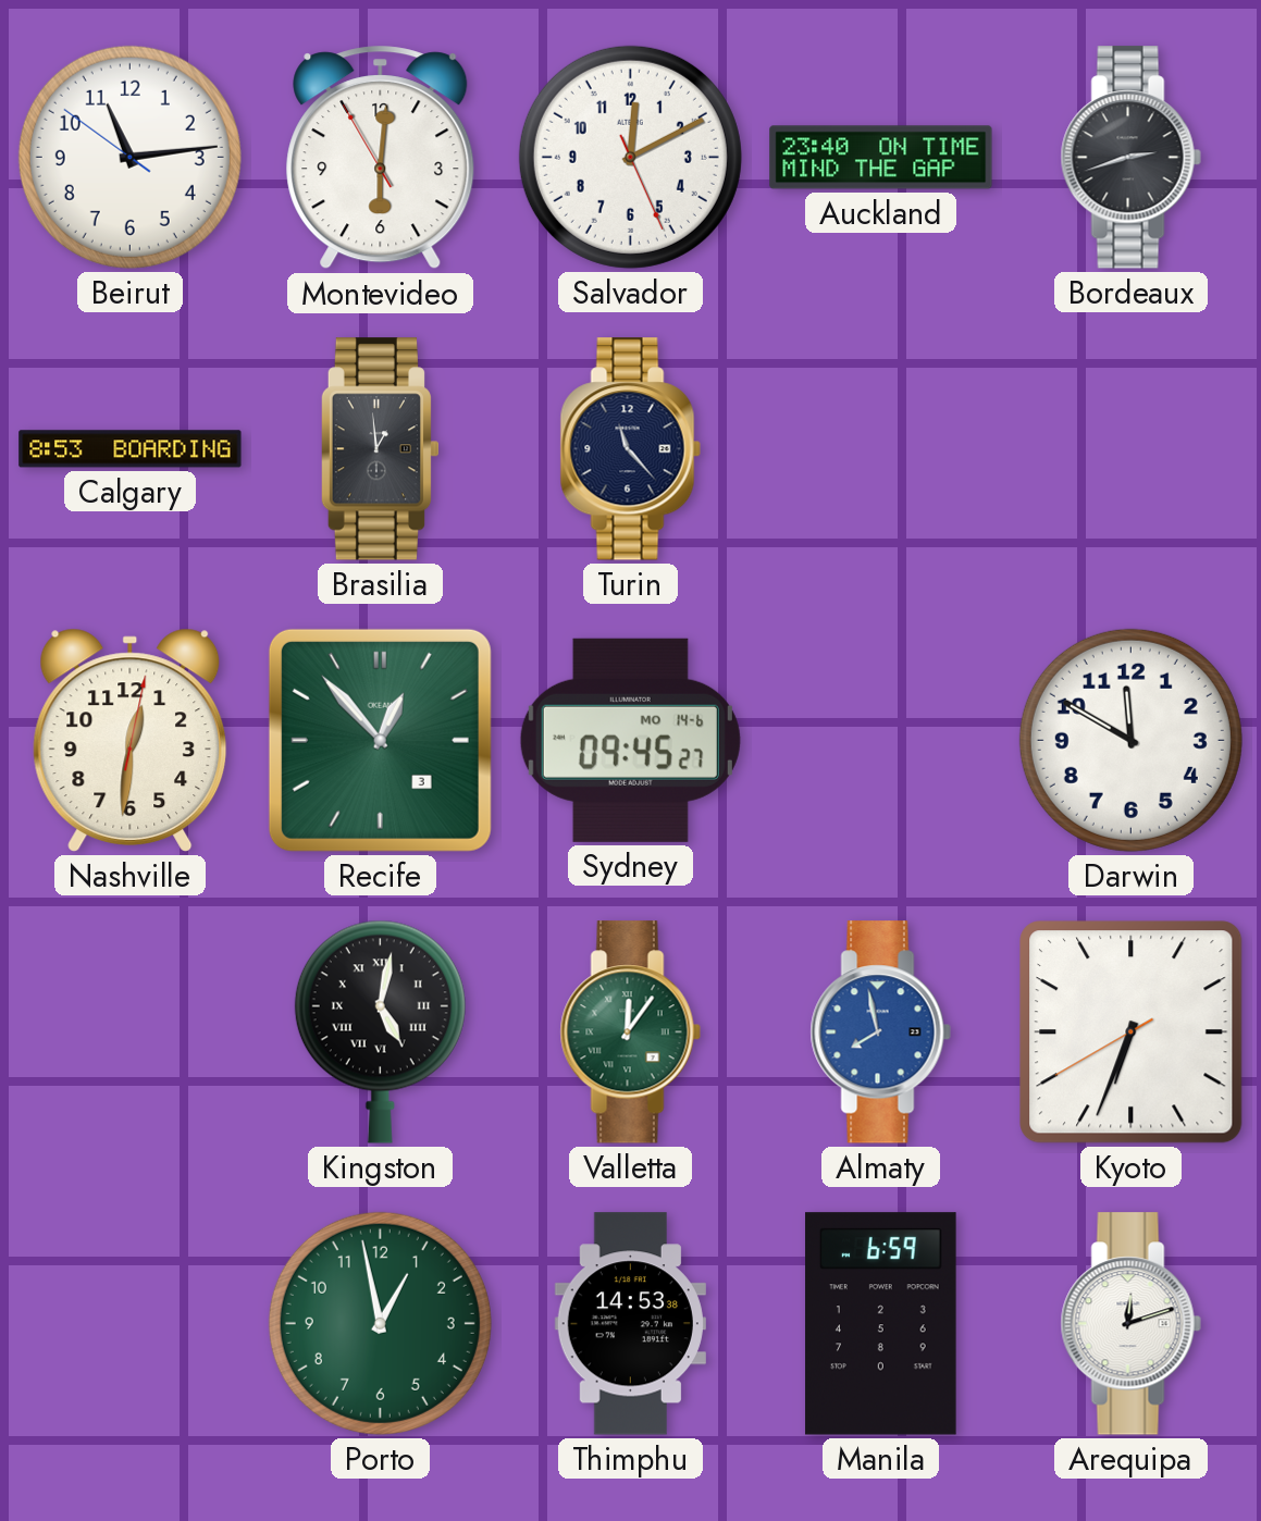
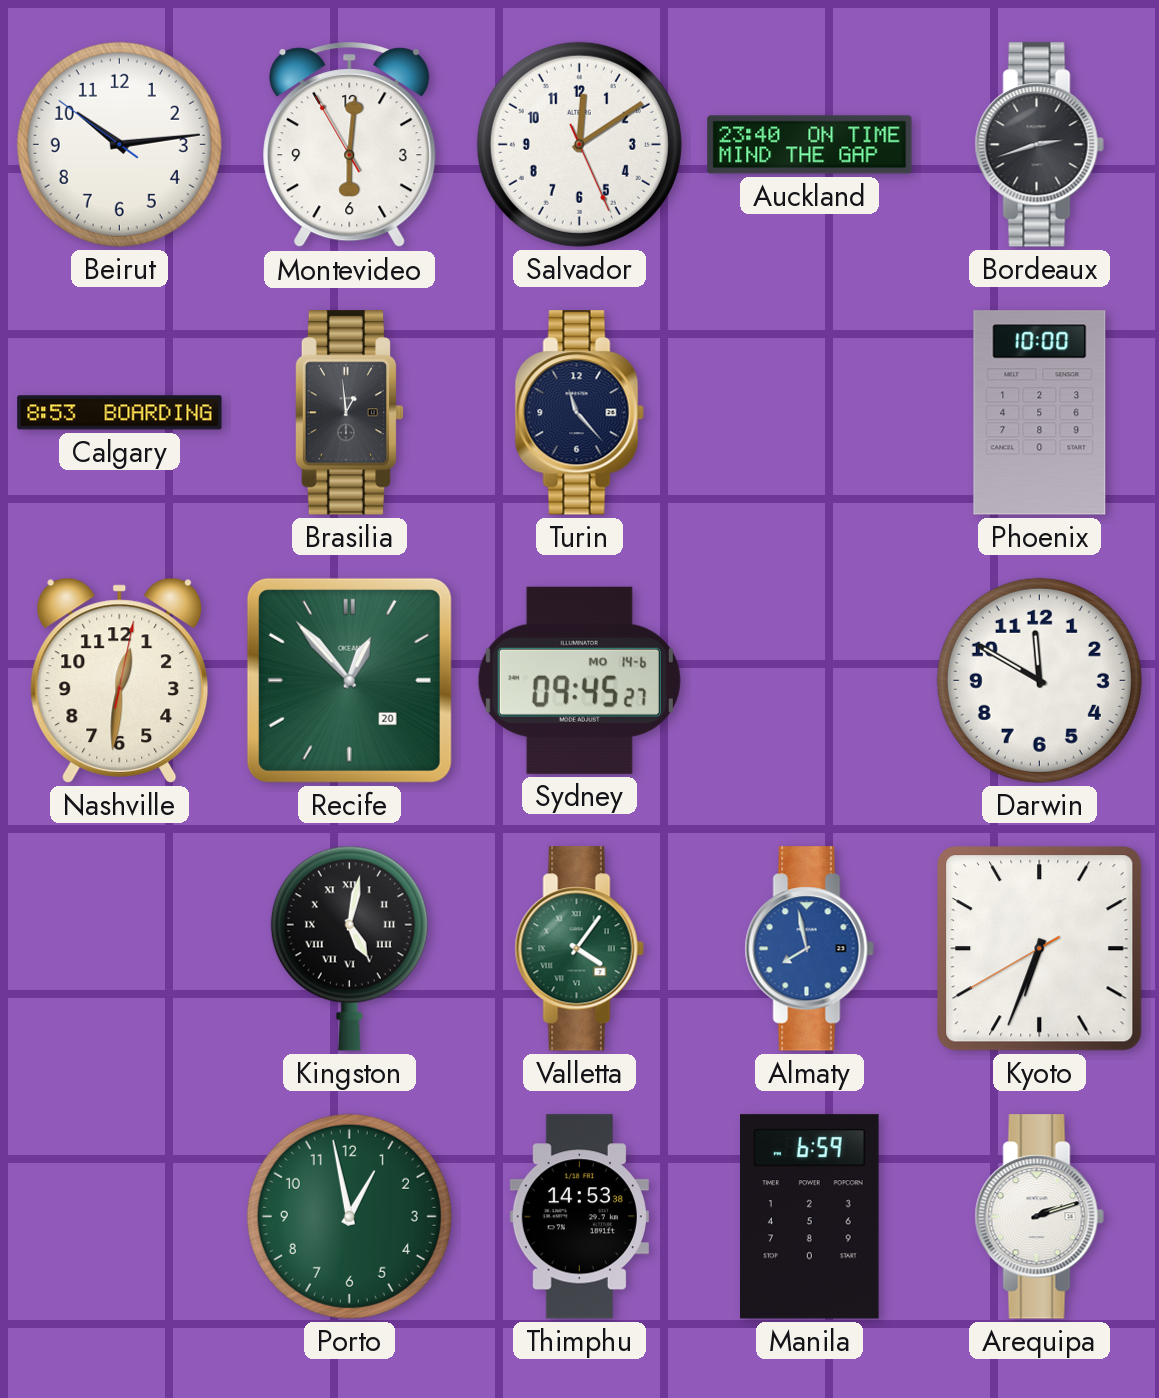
Beirut: 11:13 -> 10:13 (119, 144)
Salvador: 12:10 -> 12:09 (579, 144)
Phoenix: none -> 10:00 (1040, 413)
Recife date: 3 -> 20 (349, 680)
Valletta: 12:06 -> 4:06 (579, 949)
Arequipa: 12:12 -> 2:12 (1039, 1217)
